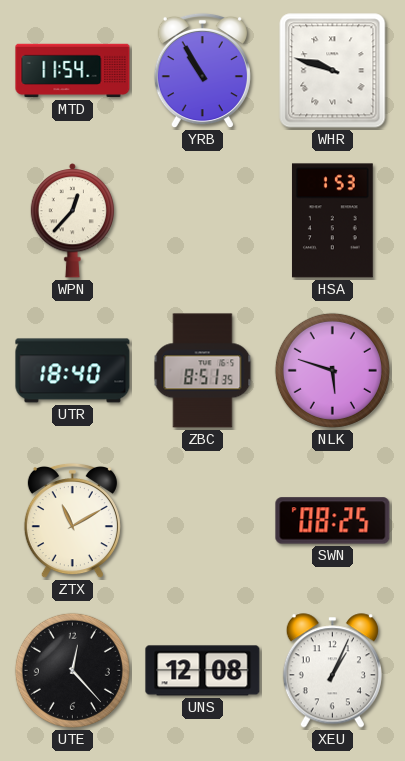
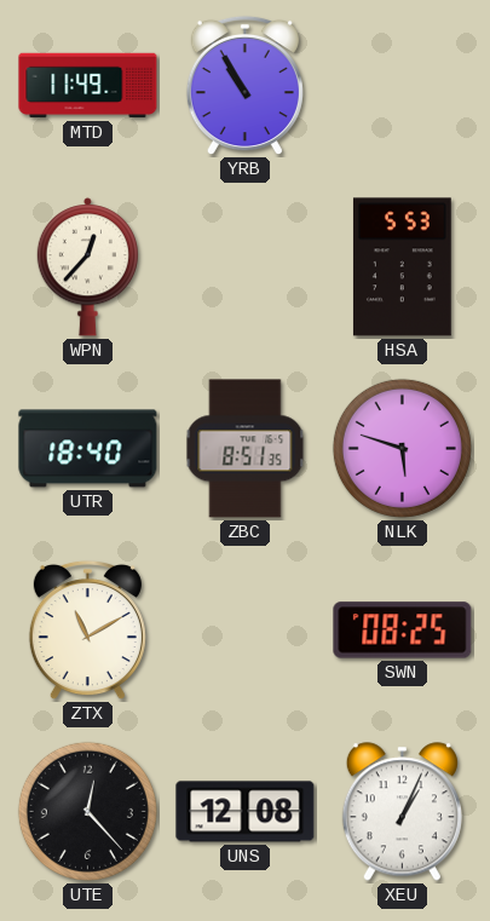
MTD: 11:54 -> 11:49 (88, 86)
WHR: 9:48 -> none (333, 71)
HSA: 1:53 -> 5:53 (402, 267)
